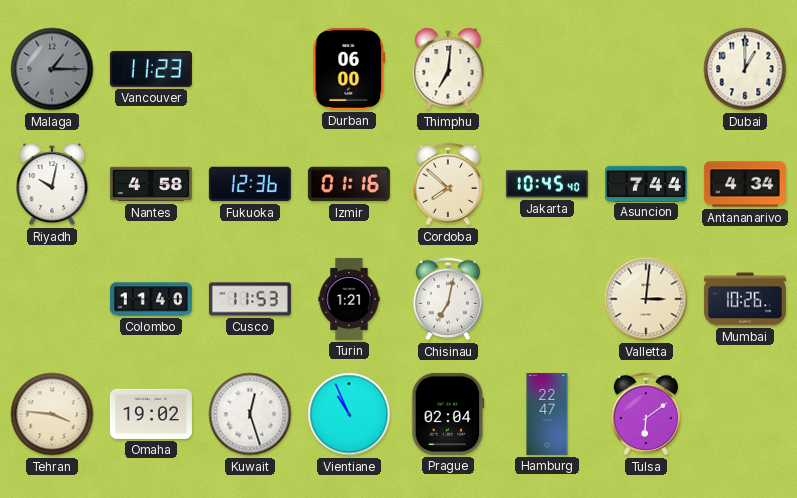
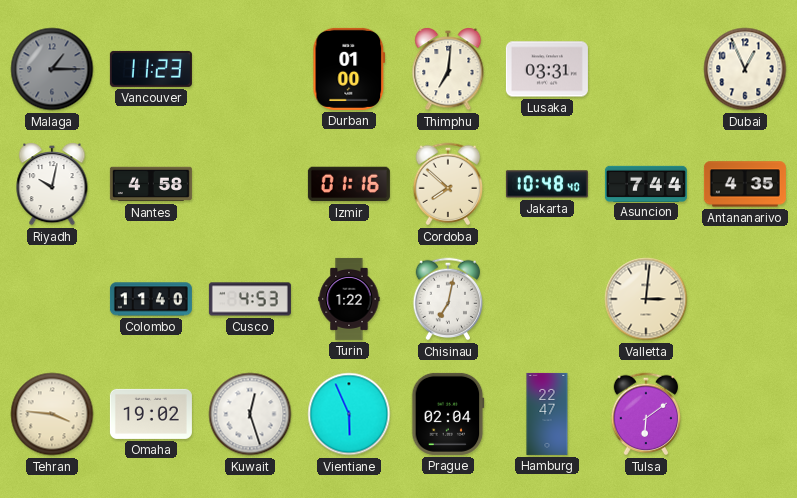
Durban: 06:00 -> 01:00 (349, 69)
Lusaka: none -> 03:31 (547, 69)
Dubai: 1:00 -> 12:56 (745, 69)
Fukuoka: 12:36 -> none (250, 184)
Jakarta: 10:45 -> 10:48 (547, 184)
Antananarivo: 4:34 -> 4:35 (745, 184)
Cusco: 11:53 -> 4:53 (250, 299)
Turin: 1:21 -> 1:22 (349, 299)
Mumbai: 10:26 -> none (745, 299)
Vientiane: 10:56 -> 5:56 (349, 414)
